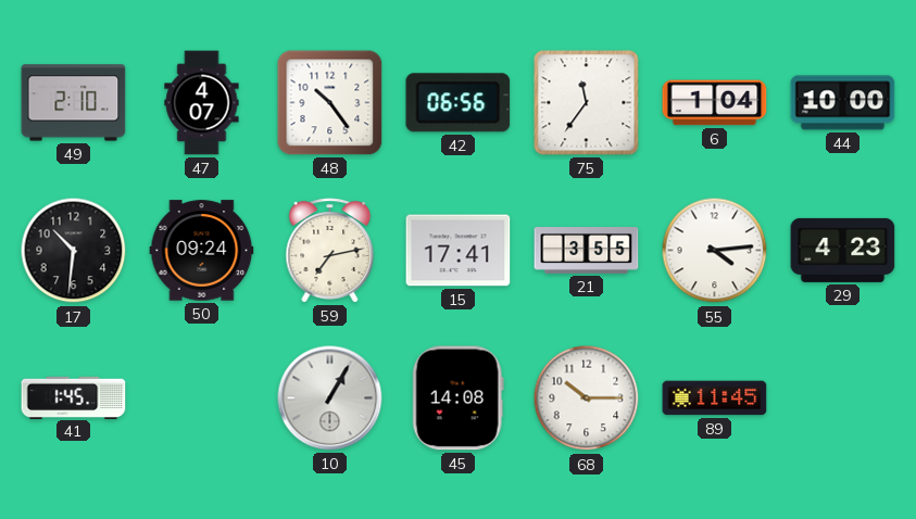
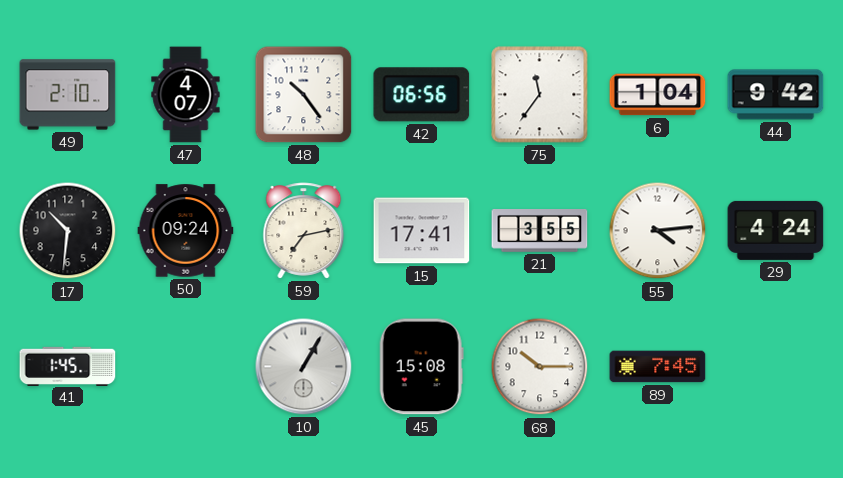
44: 10:00 -> 9:42 (776, 95)
29: 4:23 -> 4:24 (776, 230)
45: 14:08 -> 15:08 (421, 367)
89: 11:45 -> 7:45 (658, 367)
